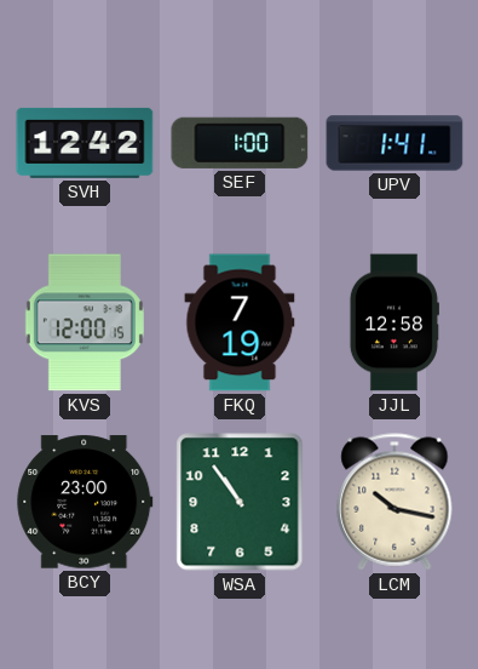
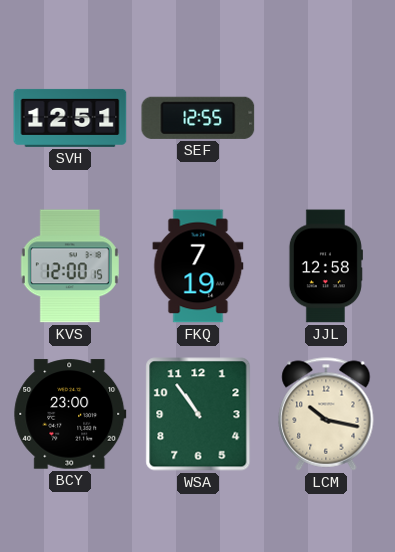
SVH: 12:42 -> 12:51 (70, 118)
SEF: 1:00 -> 12:55 (198, 118)
UPV: 1:41 -> none (395, 143)
